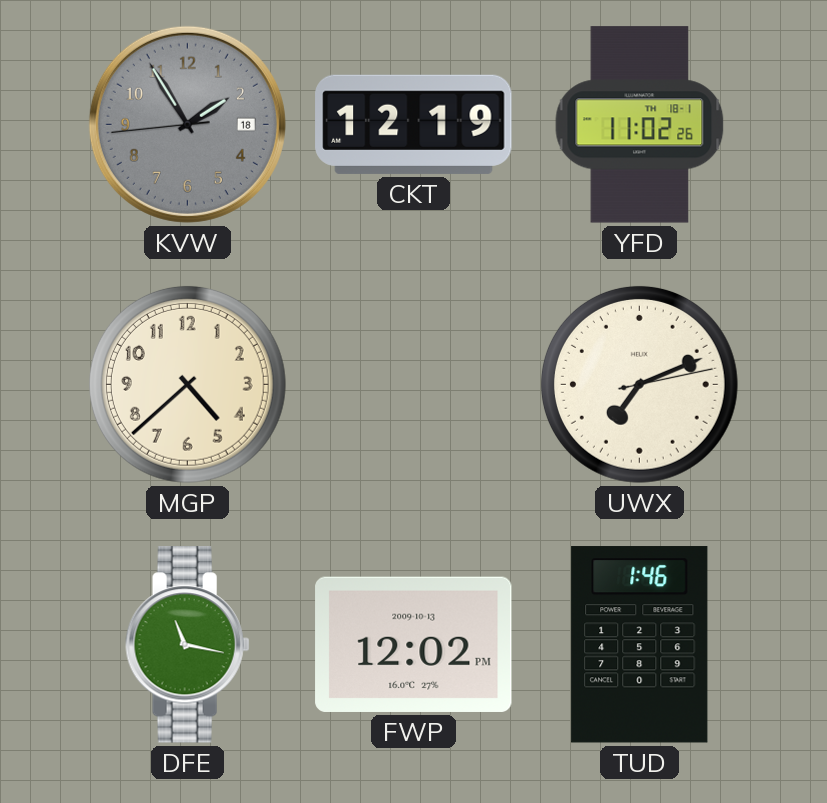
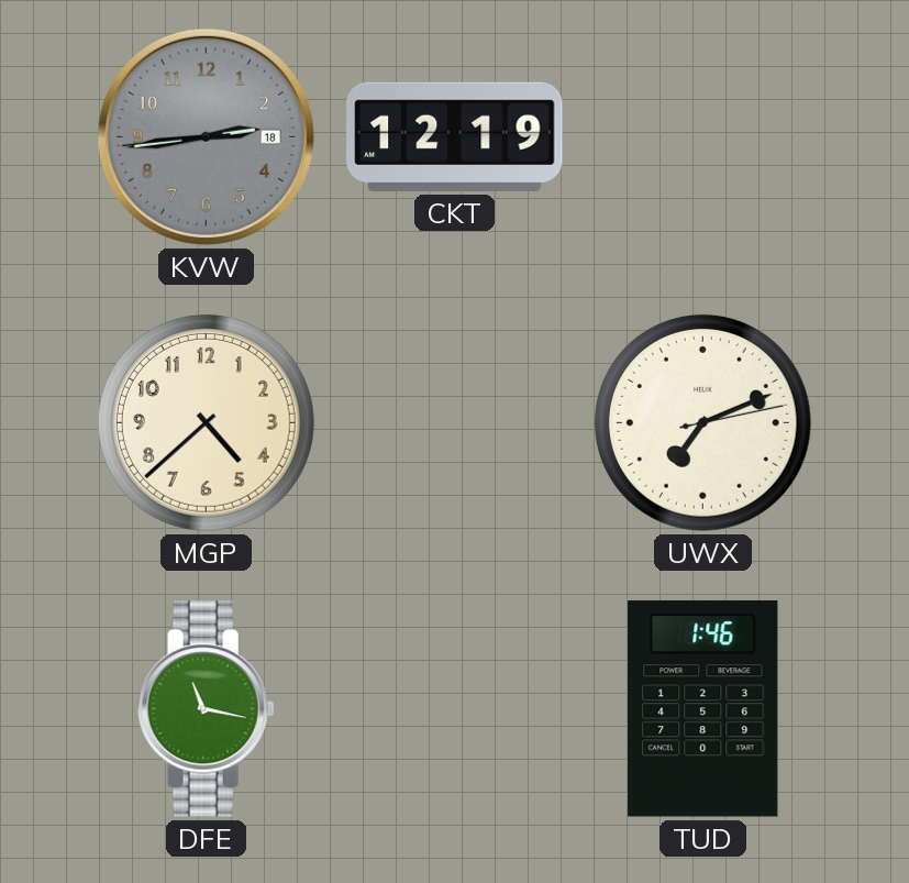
KVW: 1:54 -> 2:43 (206, 136)
YFD: 11:02 -> none (640, 125)
FWP: 12:02 -> none (414, 644)
